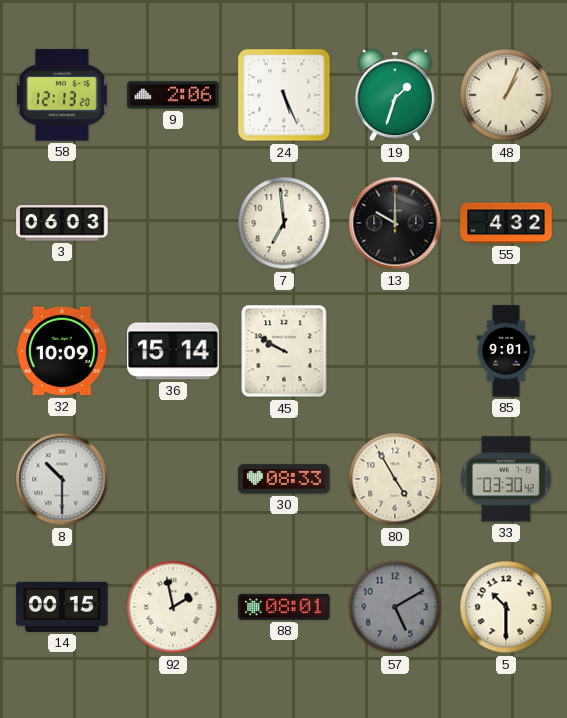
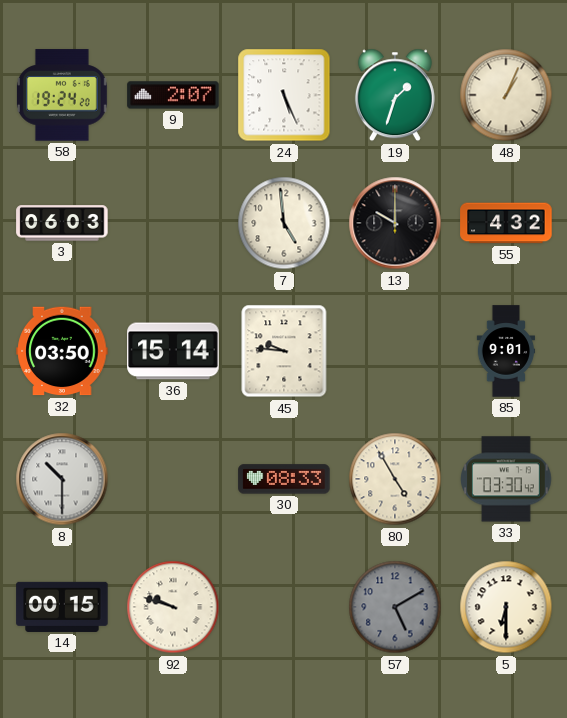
58: 12:13 -> 19:24 (62, 95)
9: 2:06 -> 2:07 (173, 95)
7: 6:59 -> 4:59 (284, 223)
32: 10:09 -> 03:50 (62, 351)
45: 9:50 -> 9:46 (284, 351)
92: 1:58 -> 9:48 (173, 607)
88: 08:01 -> none (284, 607)
5: 10:30 -> 6:30 (506, 607)
